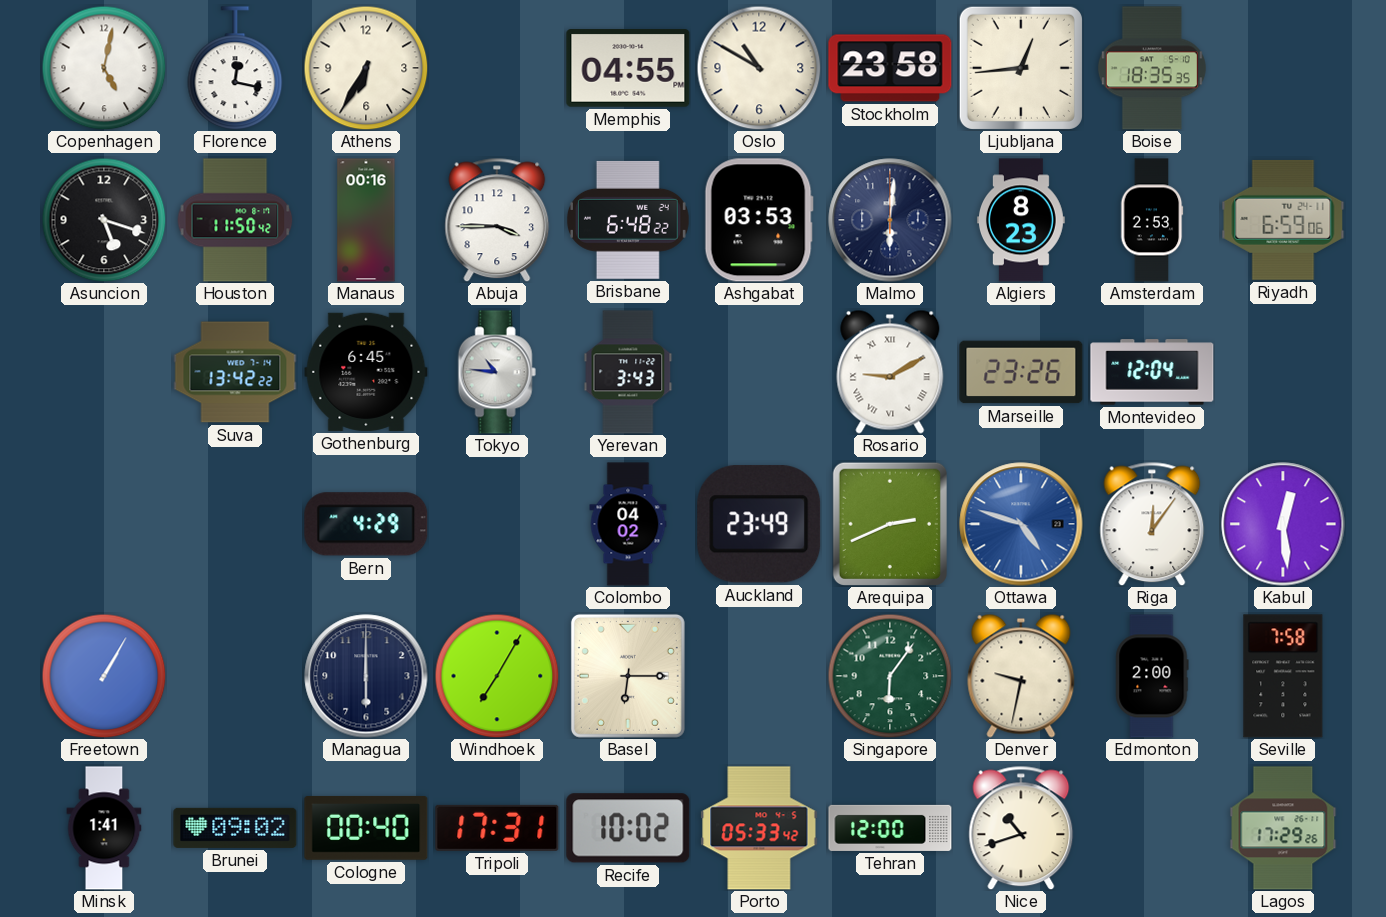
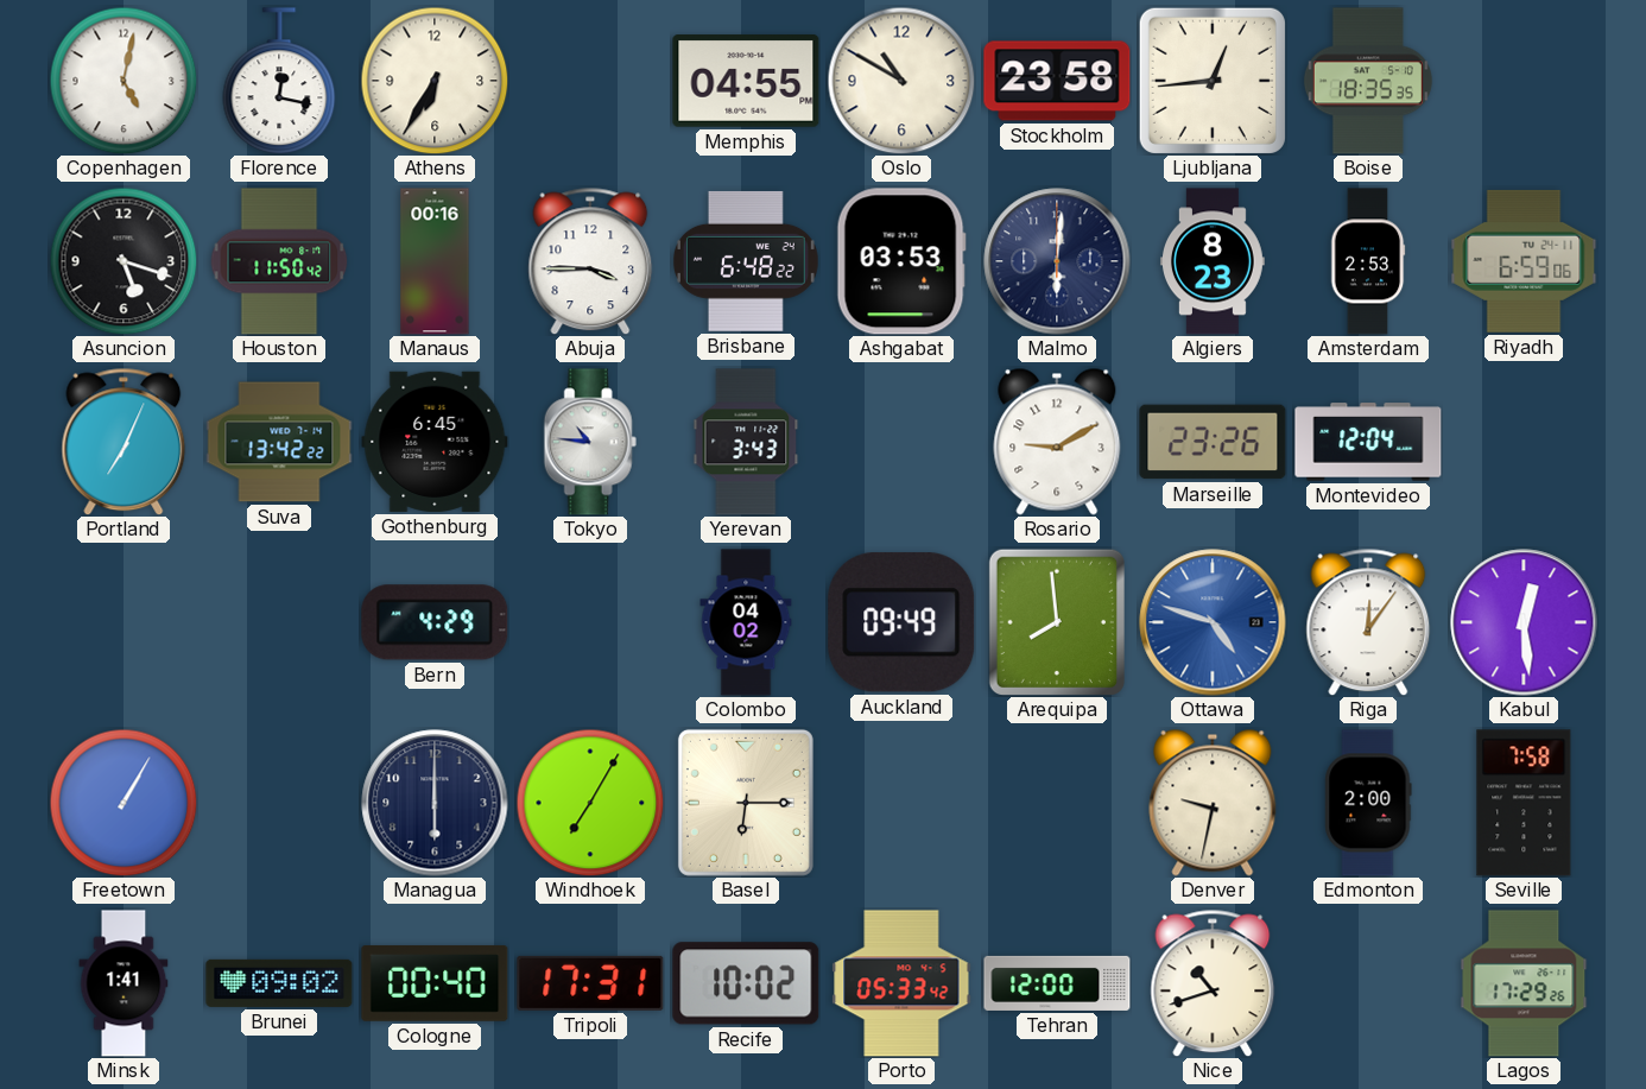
Portland: none -> 7:04 (124, 442)
Rosario numerals: Roman -> Arabic (1057, 442)
Auckland: 23:49 -> 09:49 (901, 622)
Arequipa: 2:41 -> 7:59 (1057, 622)
Singapore: 6:06 -> none (890, 676)
